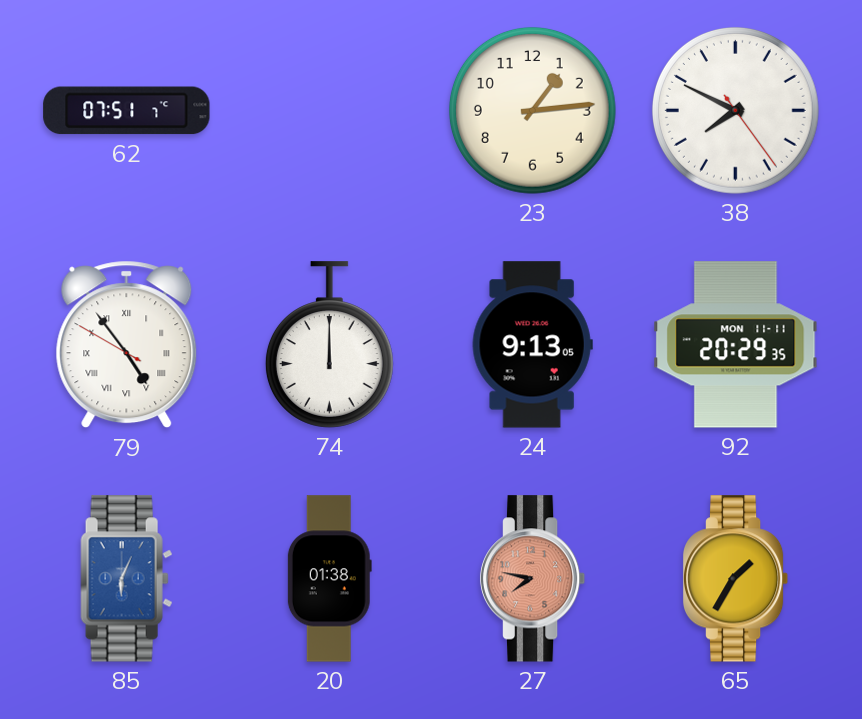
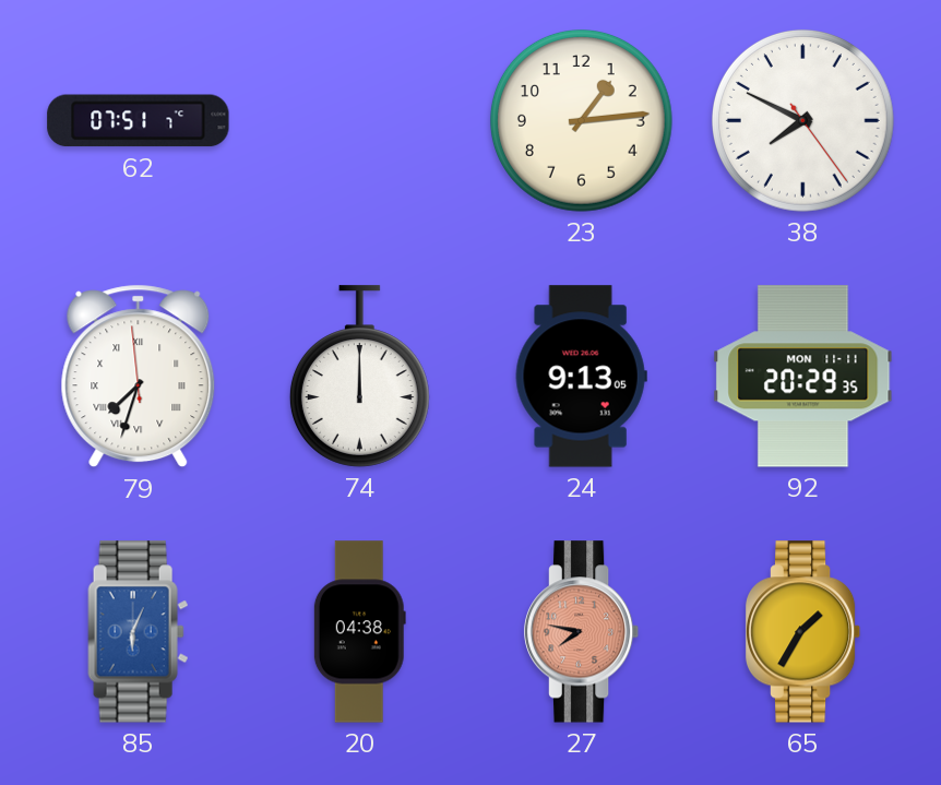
79: 4:53 -> 7:32 (139, 377)
20: 01:38 -> 04:38 (359, 632)
